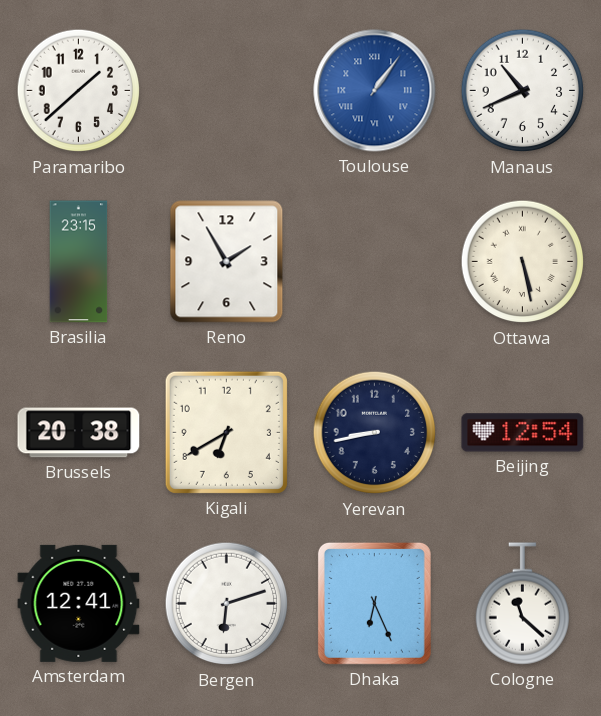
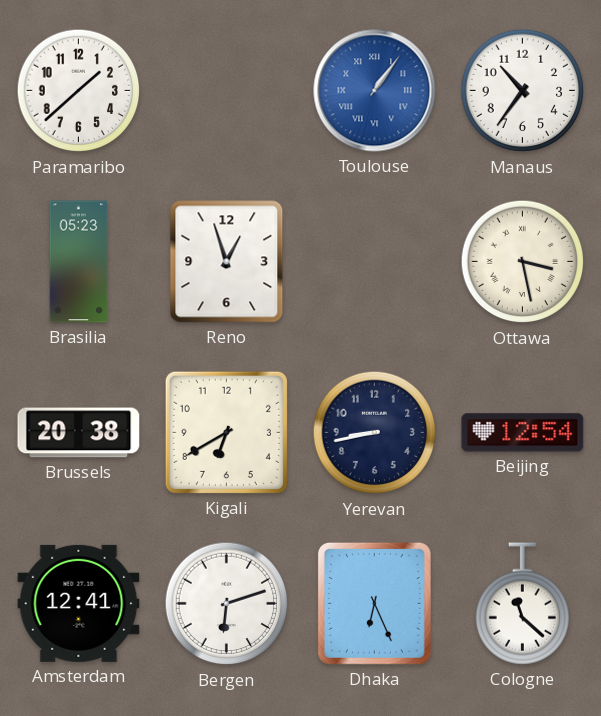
Manaus: 10:41 -> 10:36 (523, 91)
Brasilia: 23:15 -> 05:23 (79, 262)
Reno: 1:55 -> 12:57 (227, 262)
Ottawa: 5:28 -> 3:28 (523, 262)
